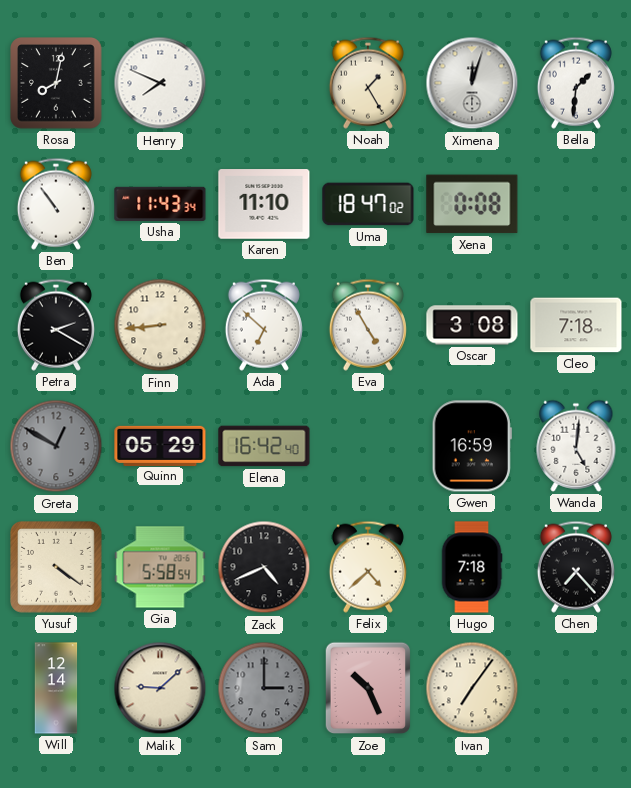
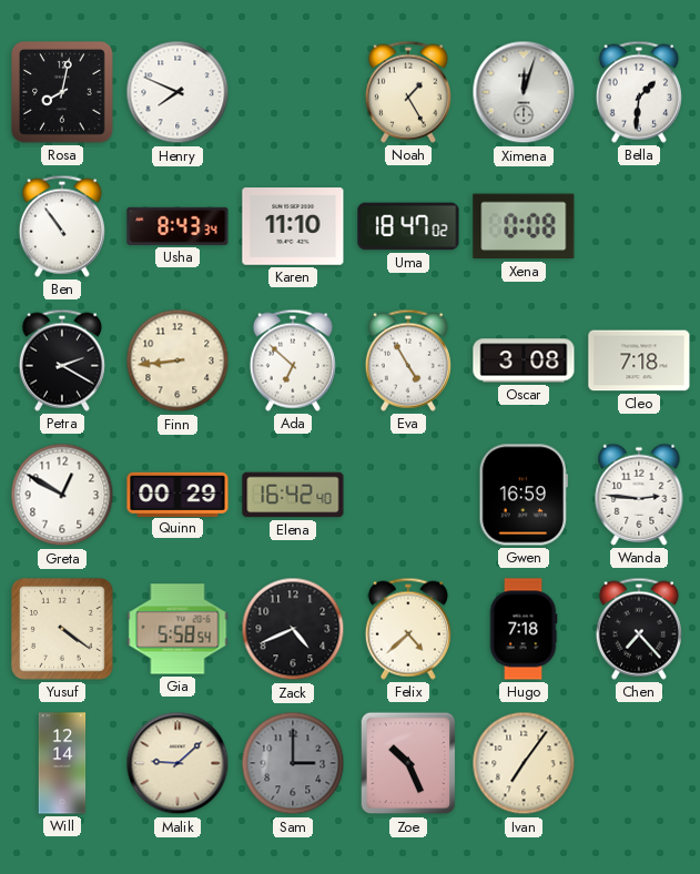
Usha: 11:43 -> 8:43 (177, 226)
Greta dial: grey -> white (62, 495)
Quinn: 05:29 -> 00:29 (177, 494)
Wanda: 5:01 -> 2:46 (639, 495)
